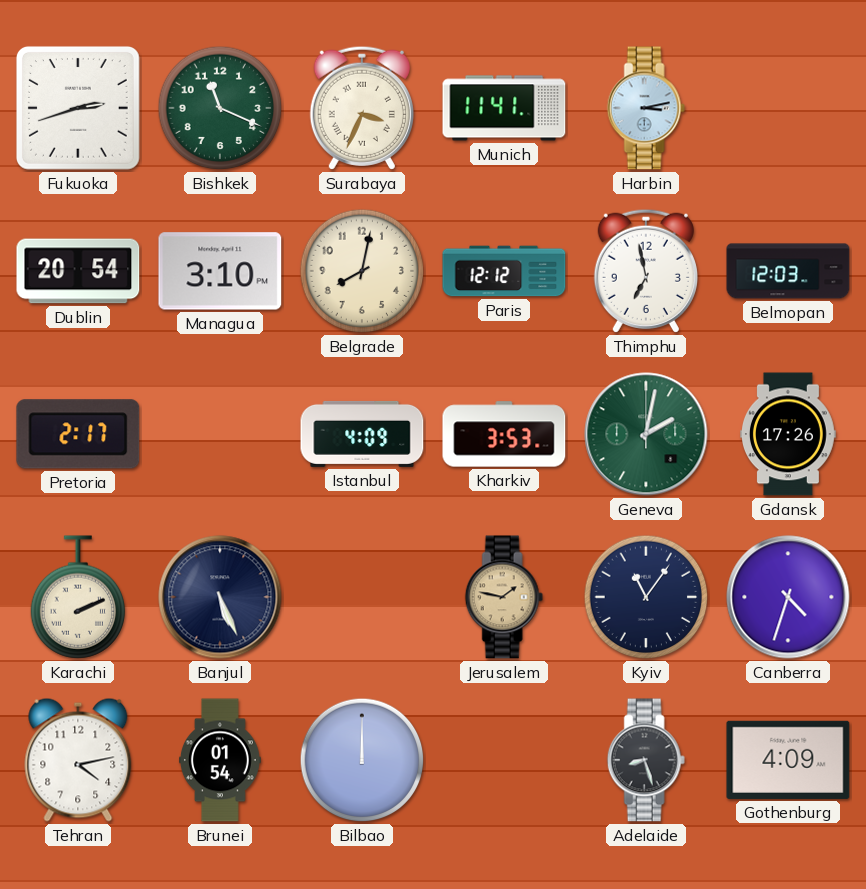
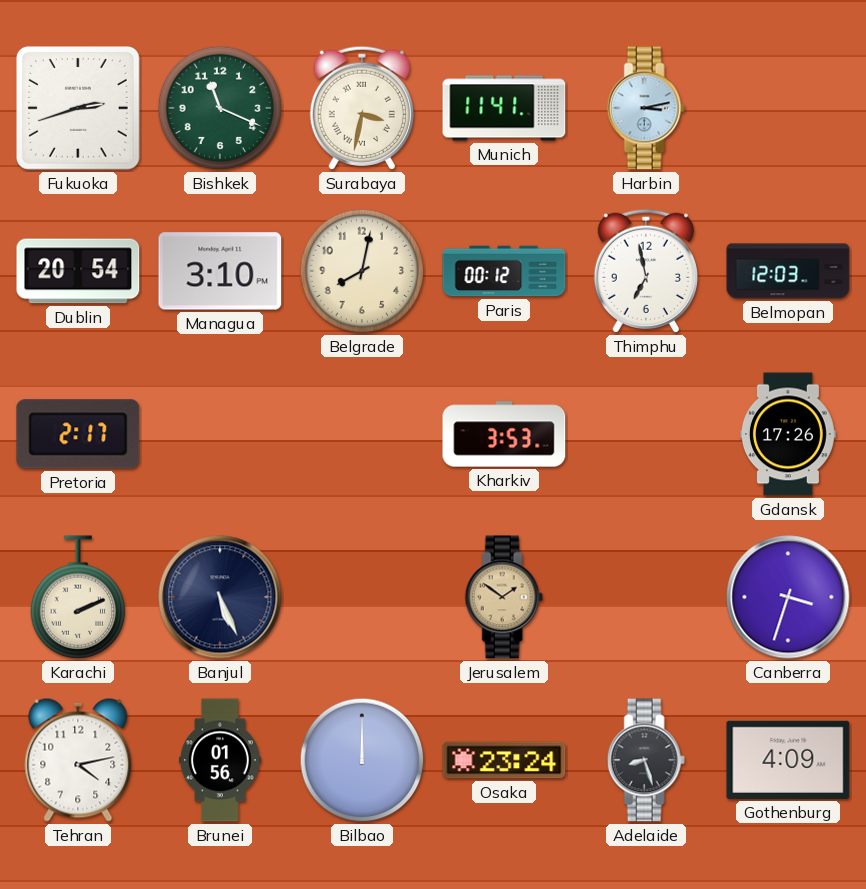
Surabaya: 3:34 -> 3:32 (362, 108)
Paris: 12:12 -> 00:12 (504, 271)
Istanbul: 4:09 -> none (362, 434)
Geneva: 2:02 -> none (646, 434)
Jerusalem: 1:47 -> 1:51 (504, 597)
Kyiv: 11:06 -> none (646, 597)
Canberra: 4:33 -> 3:33 (788, 597)
Brunei: 01:54 -> 01:56 (220, 760)
Osaka: none -> 23:24 (504, 760)
